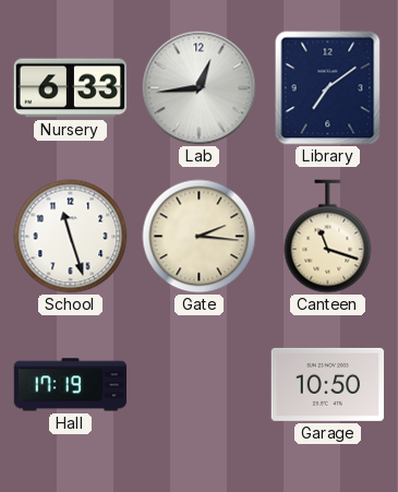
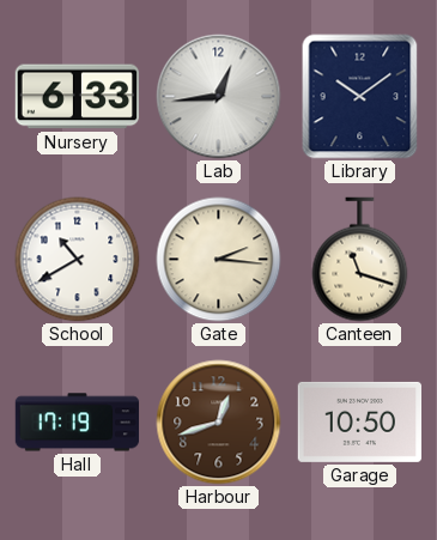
Library: 7:09 -> 10:09 (360, 97)
School: 11:27 -> 10:40 (78, 260)
Harbour: none -> 12:42 (219, 423)
